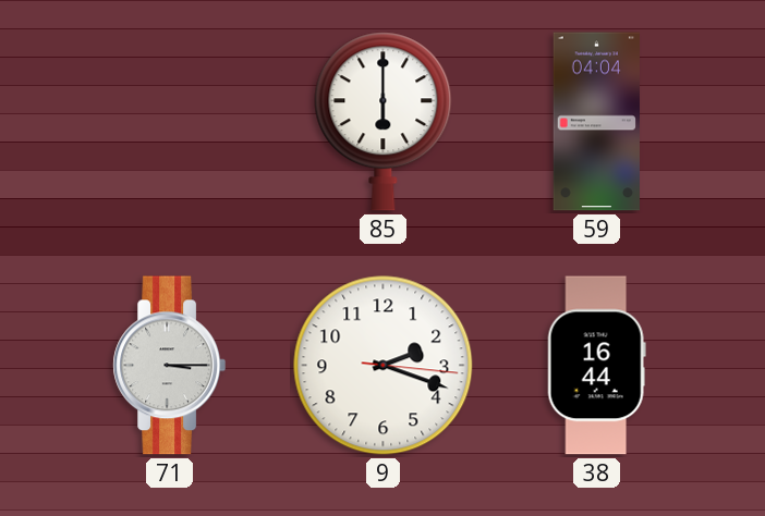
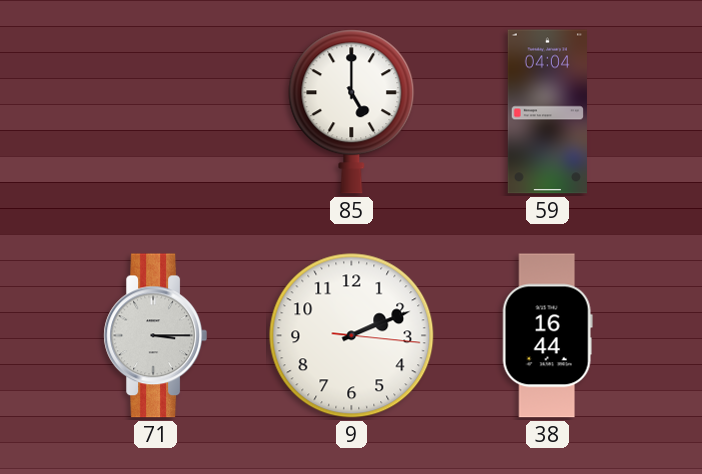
85: 6:00 -> 5:00 (352, 112)
9: 2:18 -> 2:11 (352, 336)
